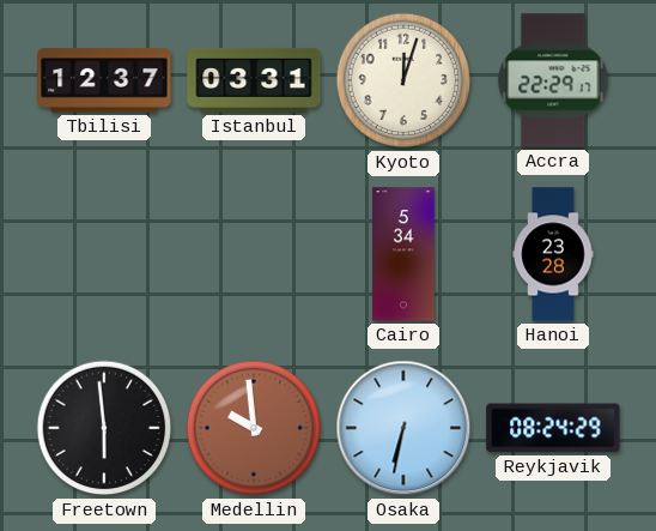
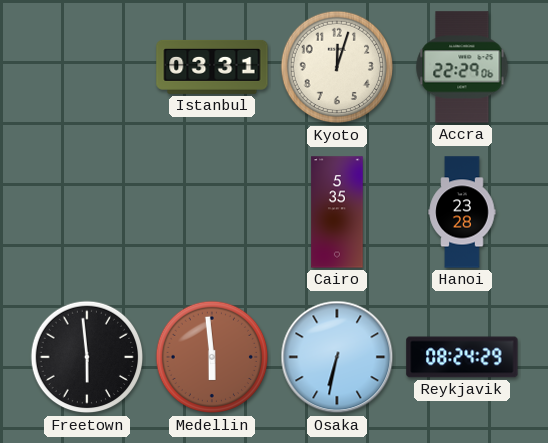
Tbilisi: 12:37 -> none (104, 80)
Accra: 22:29:17 -> 22:29:06 (462, 67)
Cairo: 5:34 -> 5:35 (337, 212)
Medellin: 9:59 -> 5:59 (212, 357)
